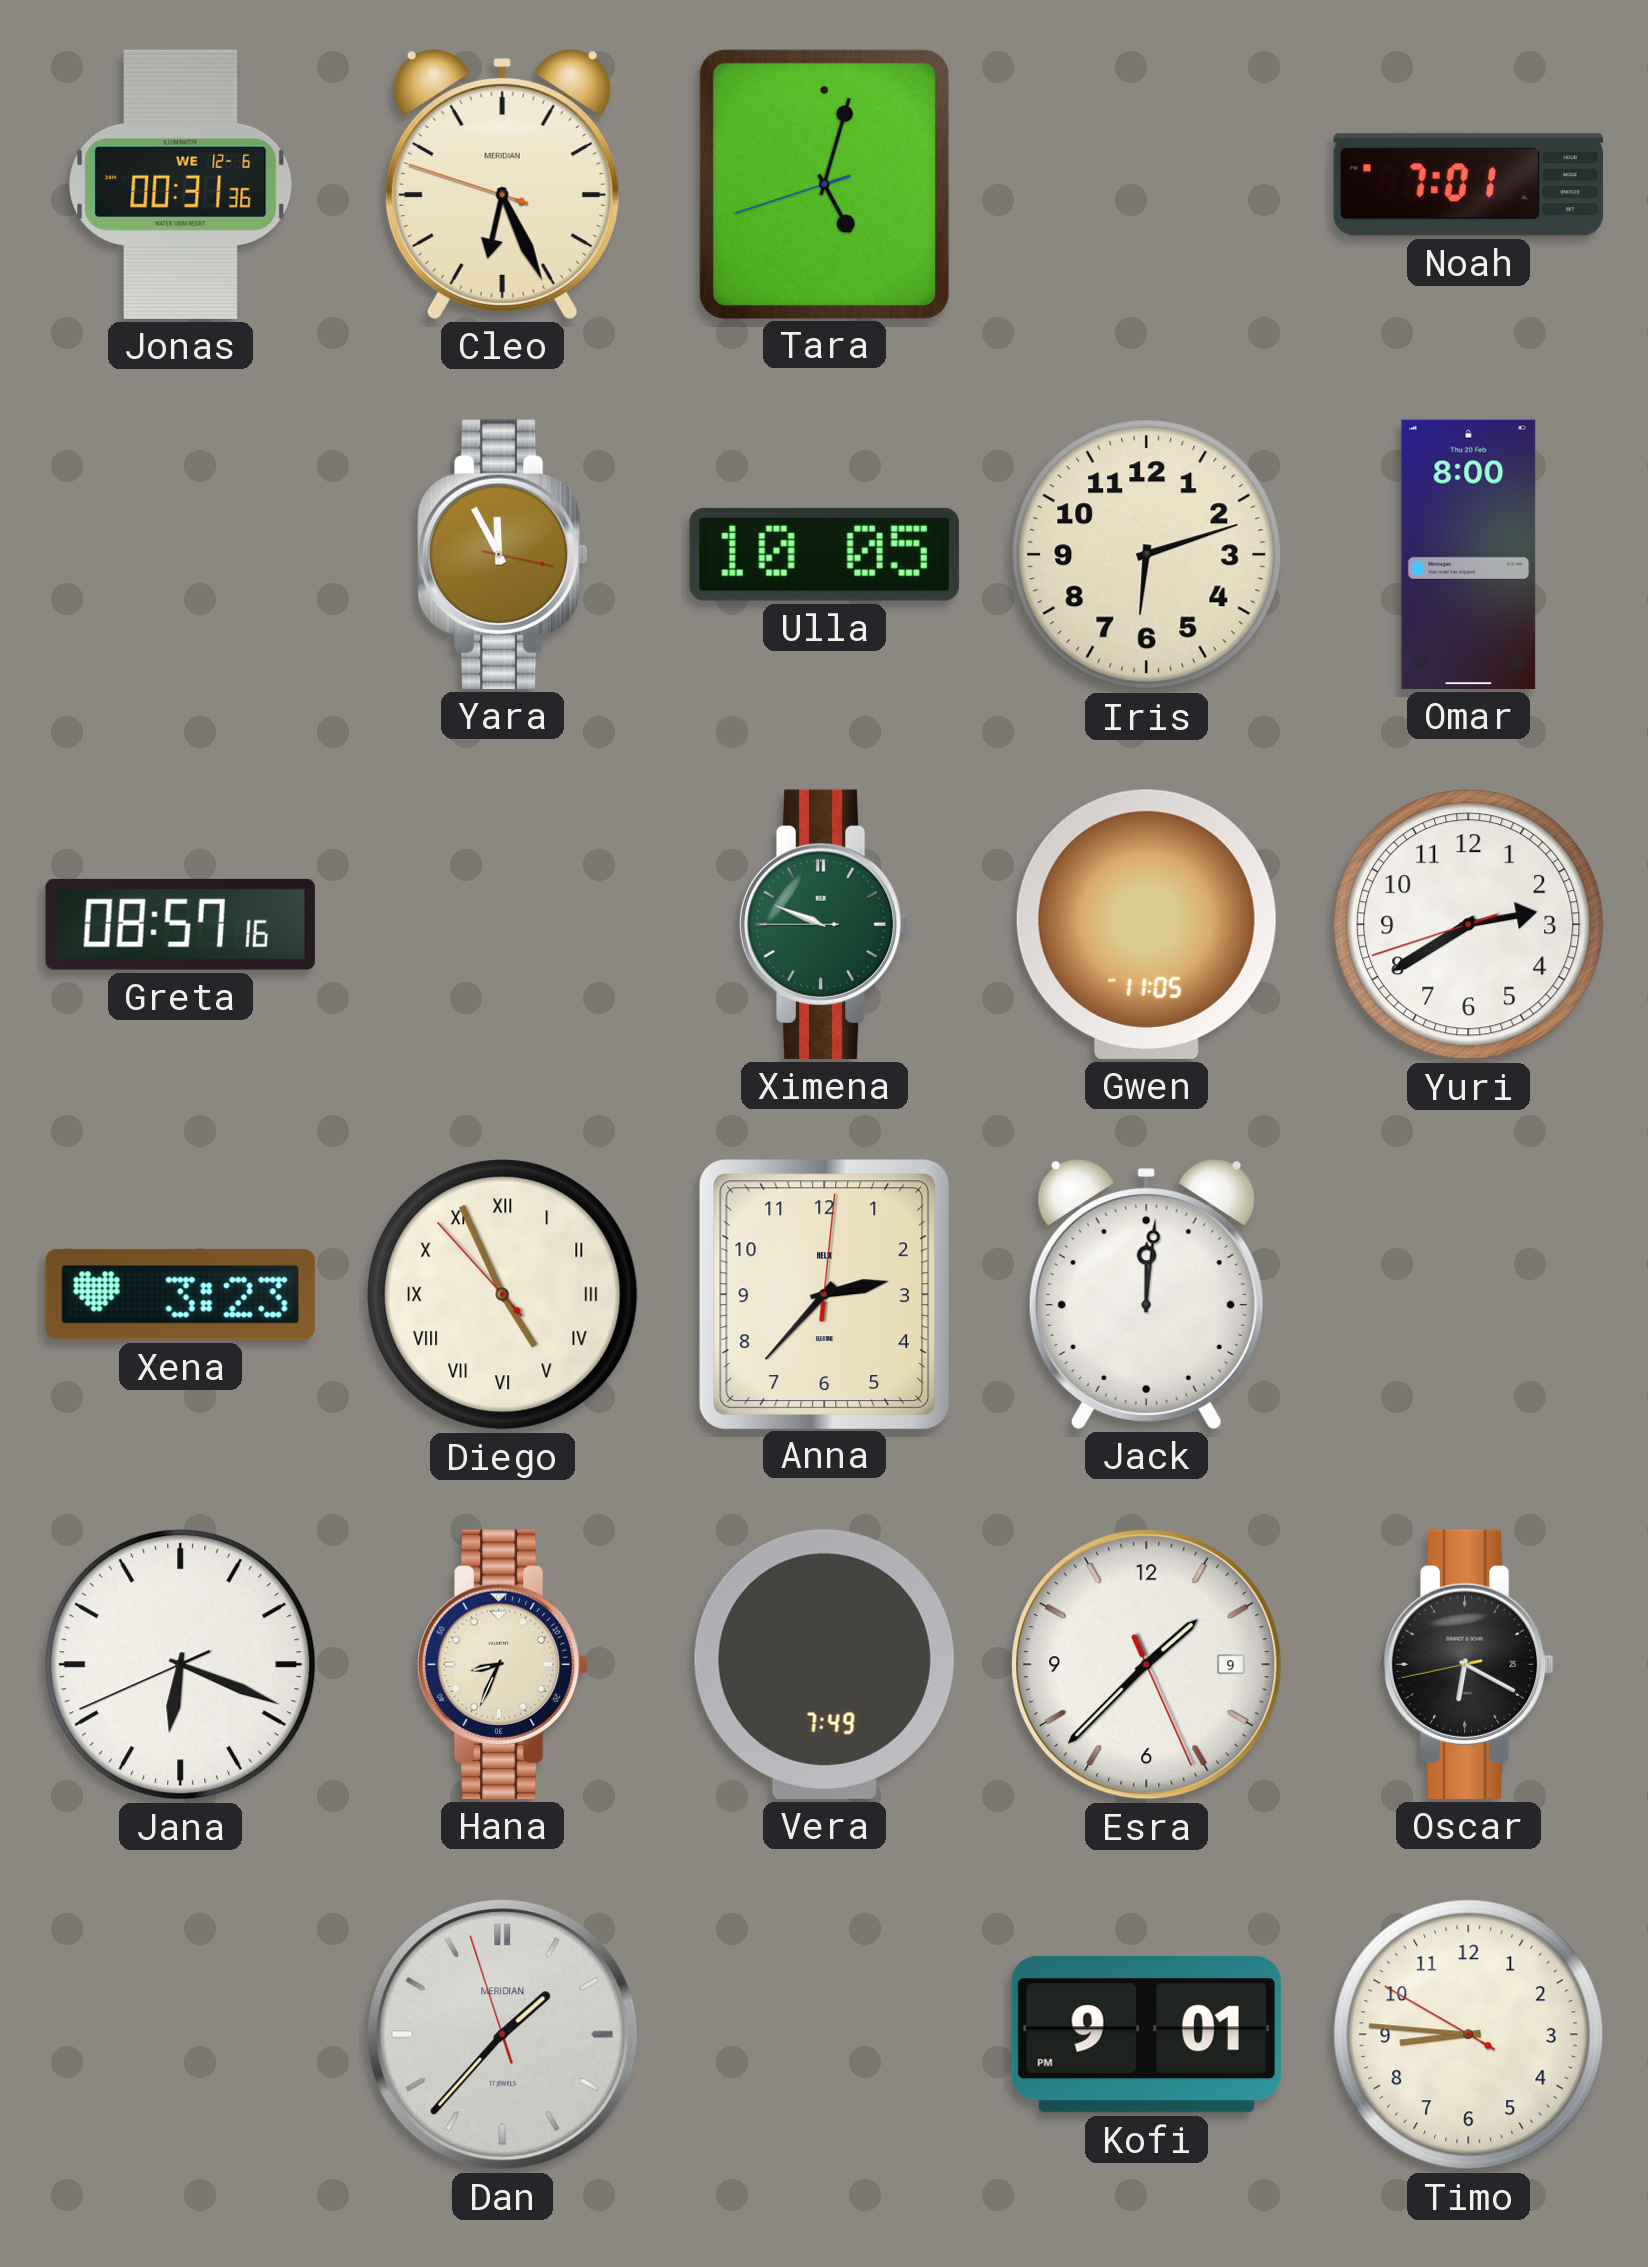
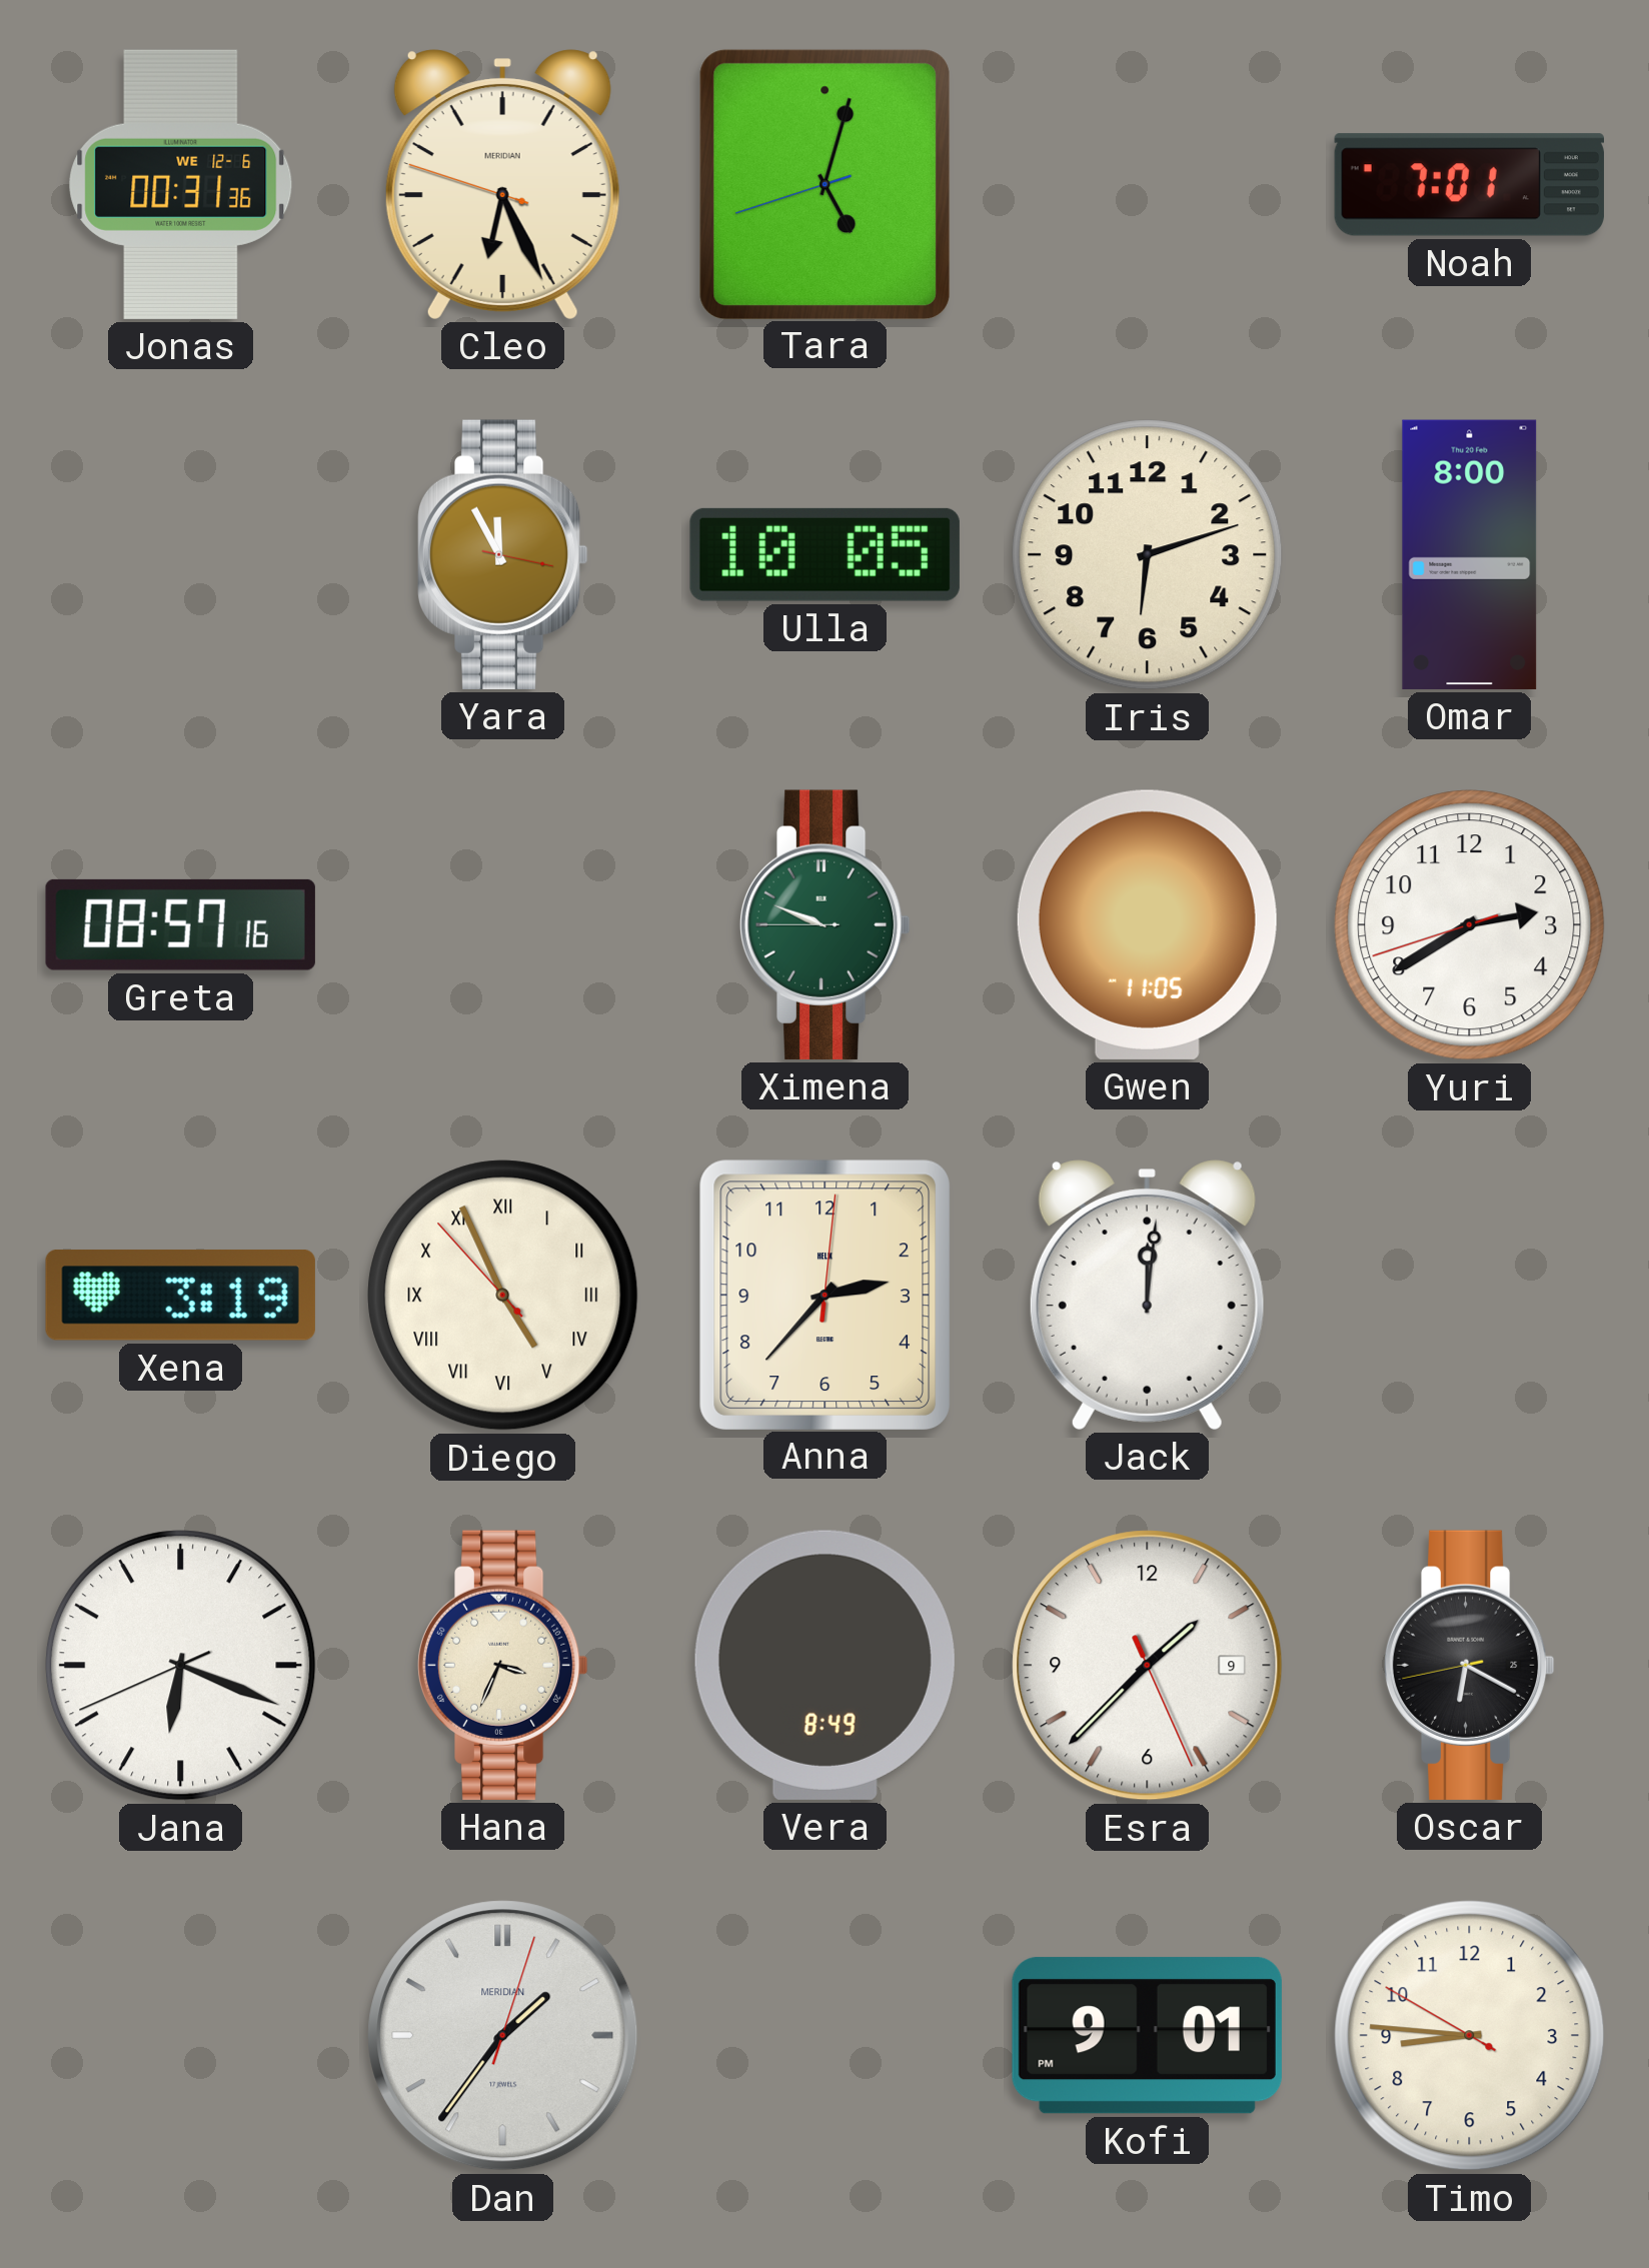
Xena: 3:23 -> 3:19 (180, 1295)
Hana: 8:34 -> 3:34 (502, 1665)
Vera: 7:49 -> 8:49 (824, 1665)
Dan: 1:36:57 -> 1:36:03 (503, 2036)
